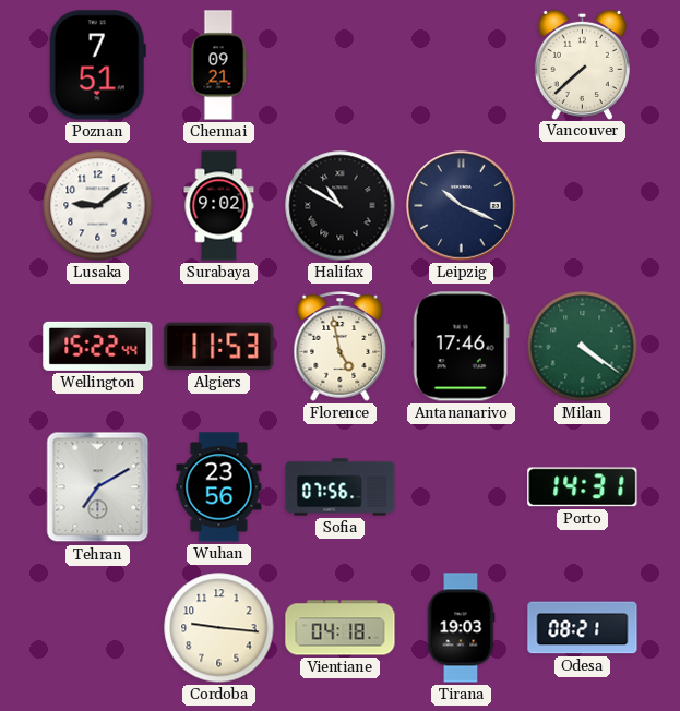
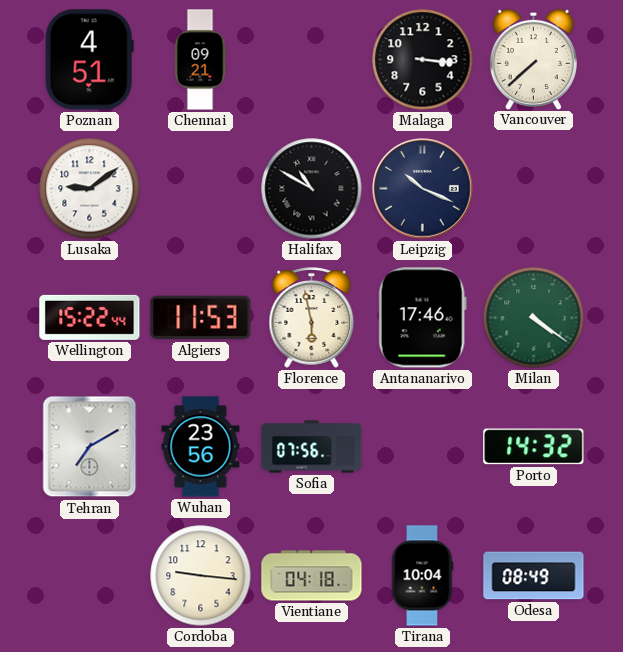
Poznan: 7:51 -> 4:51 (89, 60)
Malaga: none -> 3:16 (423, 60)
Surabaya: 9:02 -> none (219, 206)
Florence: 4:58 -> 5:58 (312, 318)
Porto: 14:31 -> 14:32 (534, 447)
Tirana: 19:03 -> 10:04 (422, 576)
Odesa: 08:21 -> 08:49 (534, 576)
